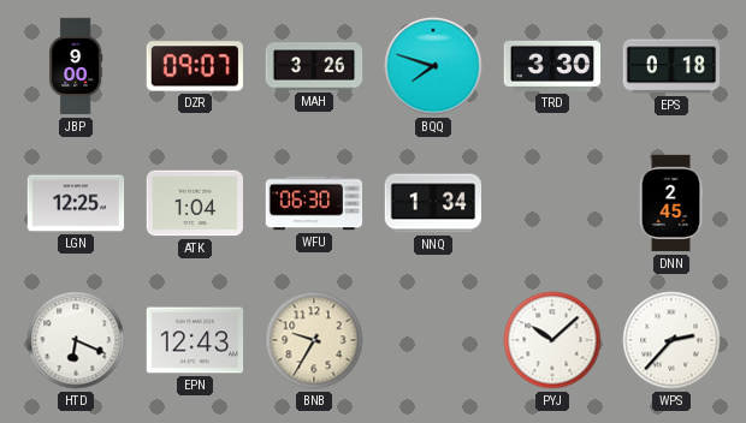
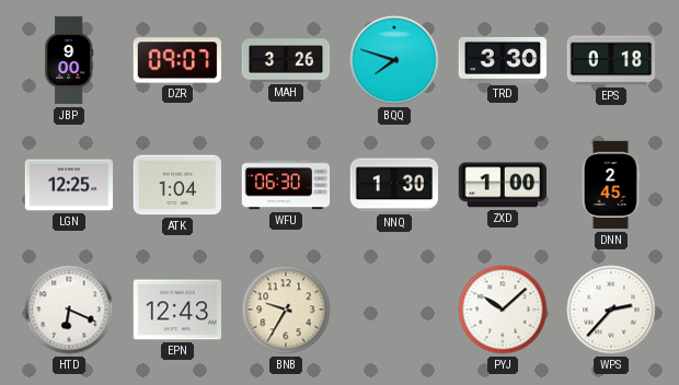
NNQ: 1:34 -> 1:30 (394, 185)
ZXD: none -> 1:00 (502, 185)
